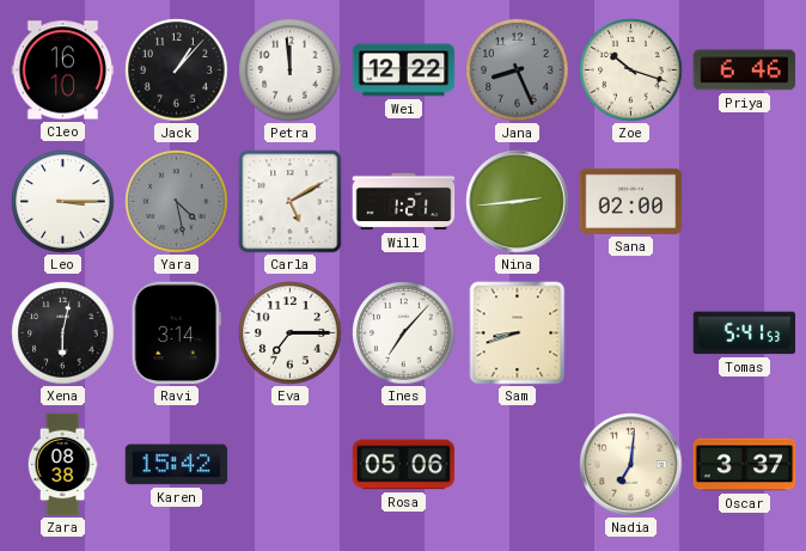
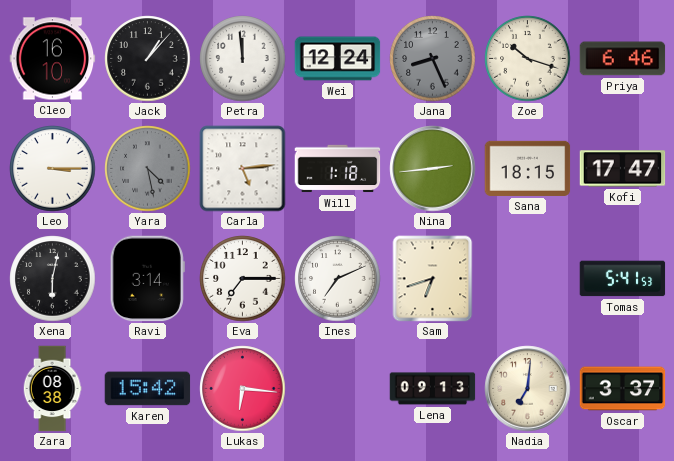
Wei: 12:22 -> 12:24 (338, 59)
Carla: 5:10 -> 5:14 (243, 169)
Will: 1:21 -> 1:18 (338, 169)
Sana: 02:00 -> 18:15 (528, 168)
Kofi: none -> 17:47 (623, 169)
Ines: 7:07 -> 7:11 (338, 279)
Sam: 8:42 -> 6:42 (433, 279)
Lukas: none -> 6:16 (243, 389)
Rosa: 05:06 -> none (404, 465)
Lena: none -> 09:13 (433, 389)
